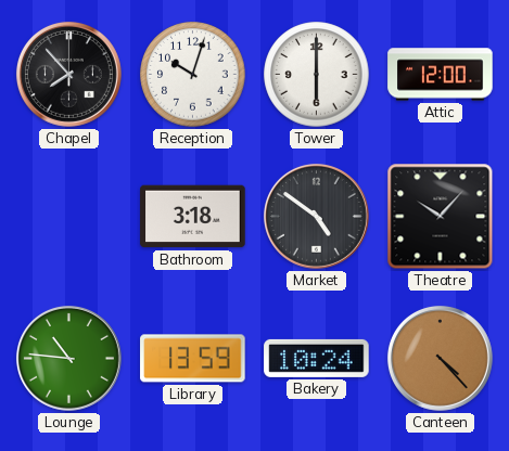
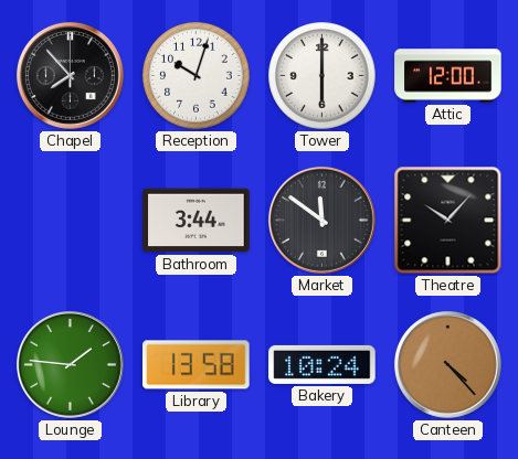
Bathroom: 3:18 -> 3:44 (197, 221)
Market: 4:51 -> 11:51 (321, 220)
Lounge: 10:46 -> 1:46 (70, 364)
Library: 13:59 -> 13:58 (197, 365)
